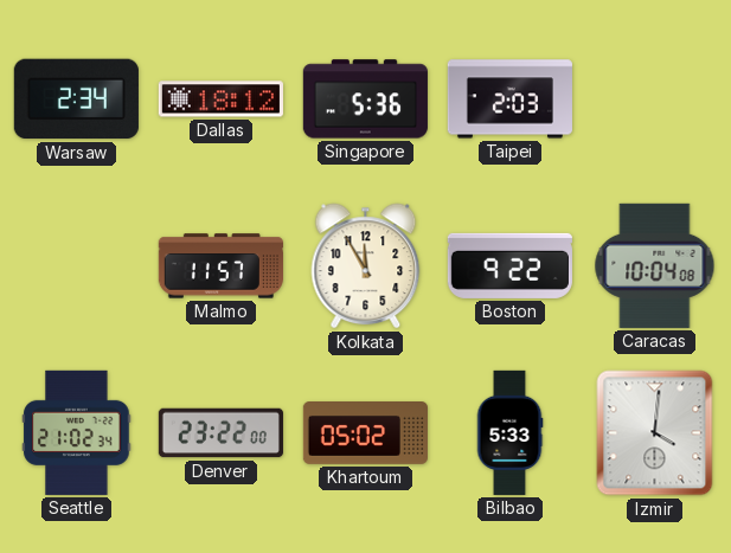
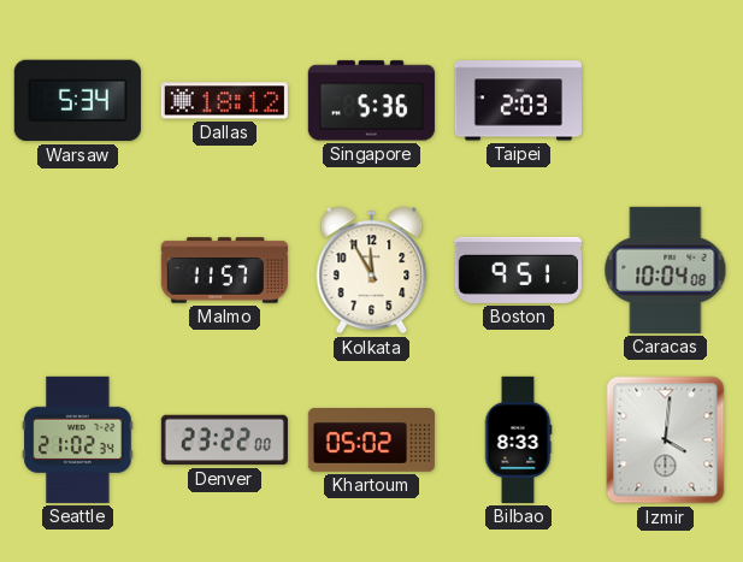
Warsaw: 2:34 -> 5:34 (77, 101)
Boston: 9:22 -> 9:51 (518, 270)
Bilbao: 5:33 -> 8:33 (518, 439)
